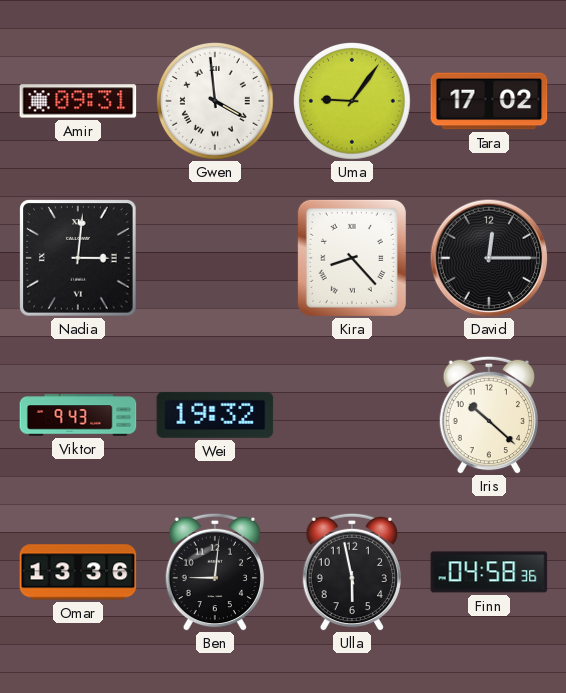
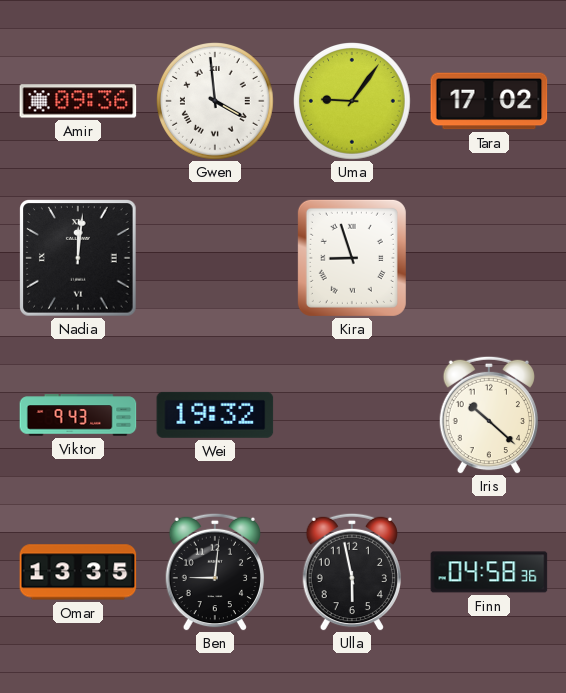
Amir: 09:31 -> 09:36 (78, 101)
Nadia: 3:01 -> 12:01 (78, 258)
Kira: 8:23 -> 8:57 (352, 258)
David: 12:15 -> none (489, 258)
Omar: 13:36 -> 13:35 (78, 572)
